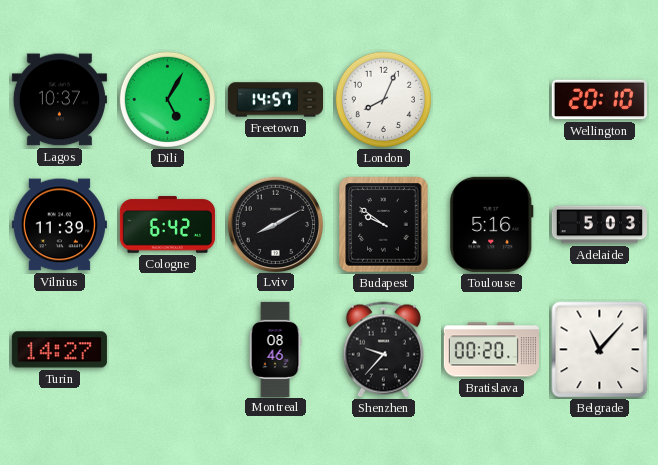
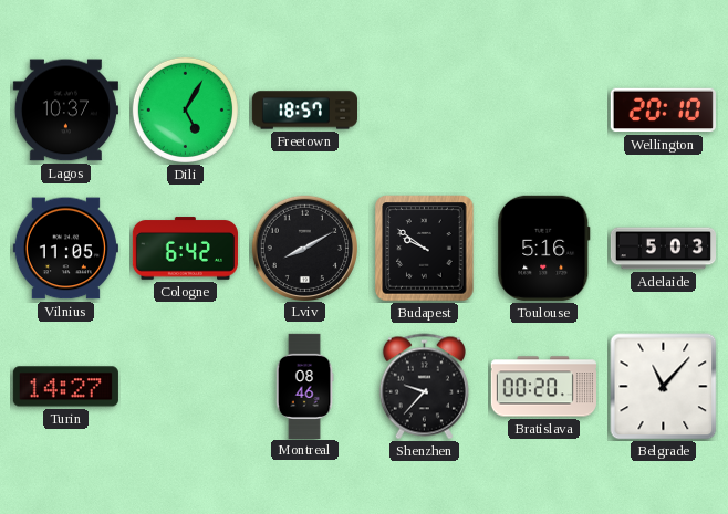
Freetown: 14:57 -> 18:57 (304, 111)
London: 8:04 -> none (383, 99)
Vilnius: 11:39 -> 11:05 (65, 249)
